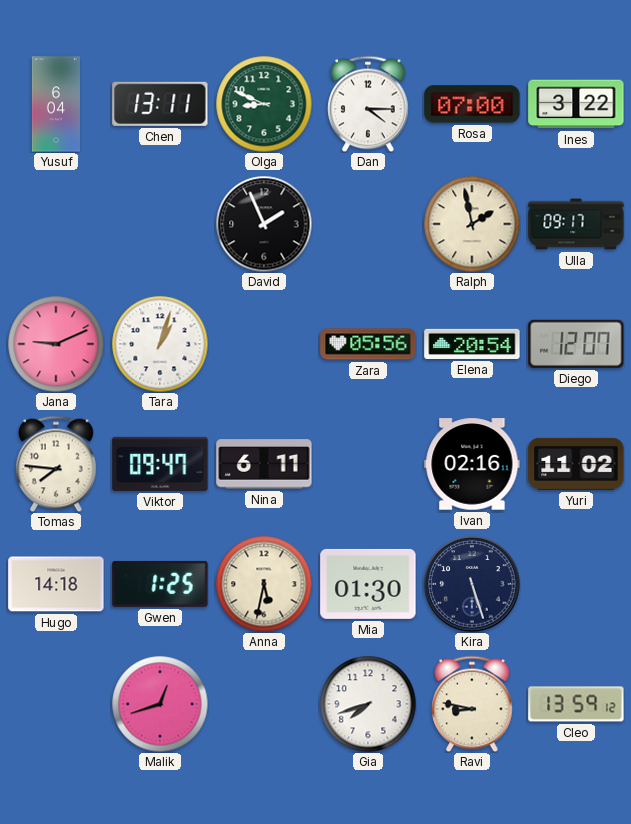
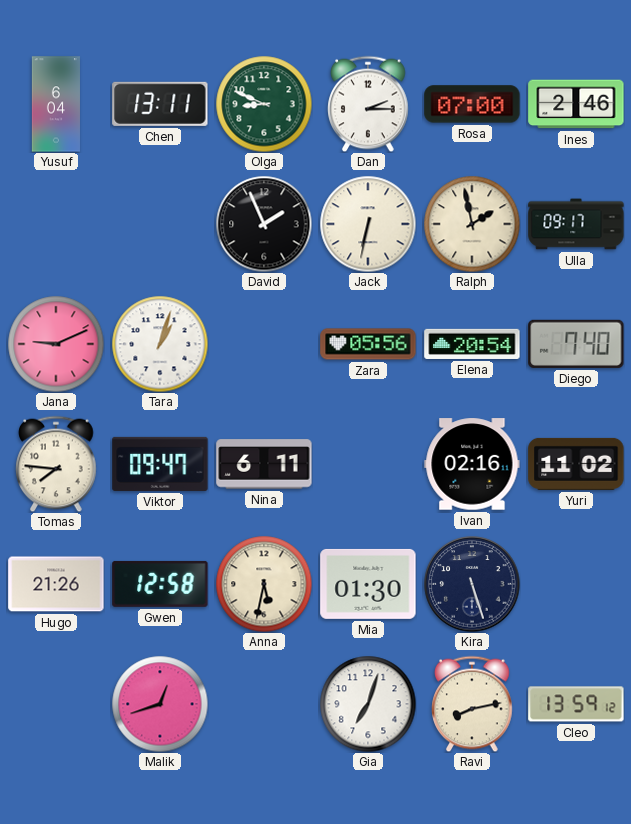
Dan: 4:15 -> 2:15 (368, 104)
Ines: 3:22 -> 2:46 (576, 104)
Jack: none -> 6:32 (368, 224)
Diego: 12:07 -> 7:40 (576, 344)
Hugo: 14:18 -> 21:26 (56, 584)
Gwen: 1:25 -> 12:58 (160, 584)
Gia: 7:42 -> 7:03 (368, 704)
Ravi: 8:47 -> 8:13 (472, 704)
